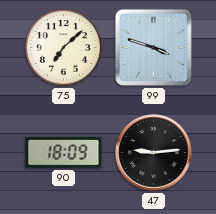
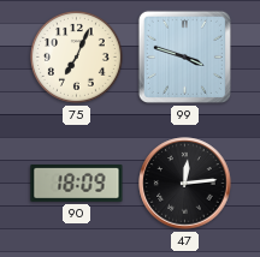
75: 7:08 -> 7:04 (76, 56)
47: 9:14 -> 12:14 (185, 184)
